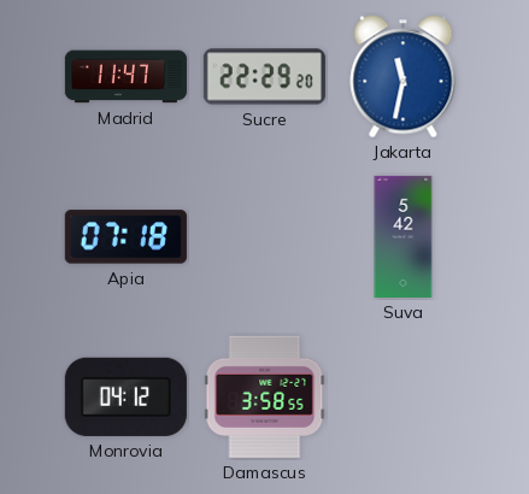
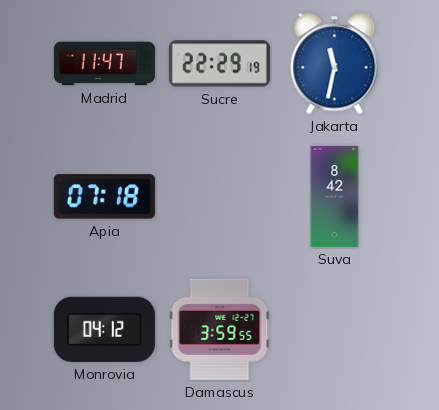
Sucre: 22:29:20 -> 22:29:19 (219, 64)
Suva: 5:42 -> 8:42 (335, 196)
Damascus: 3:58 -> 3:59 (220, 329)
